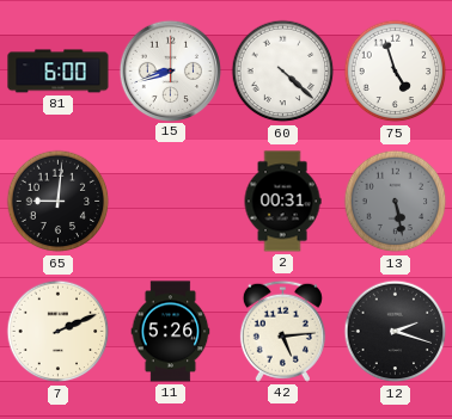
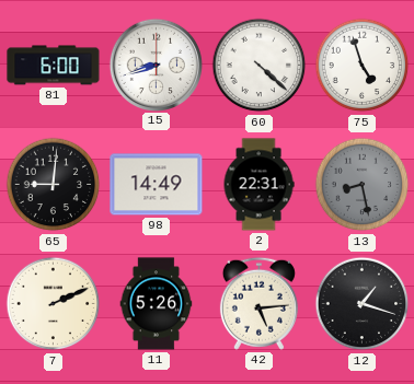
98: none -> 14:49 (157, 185)
2: 00:31 -> 22:31 (258, 185)
13: 5:28 -> 8:28 (363, 185)
12: 2:18 -> 1:18 (363, 304)
